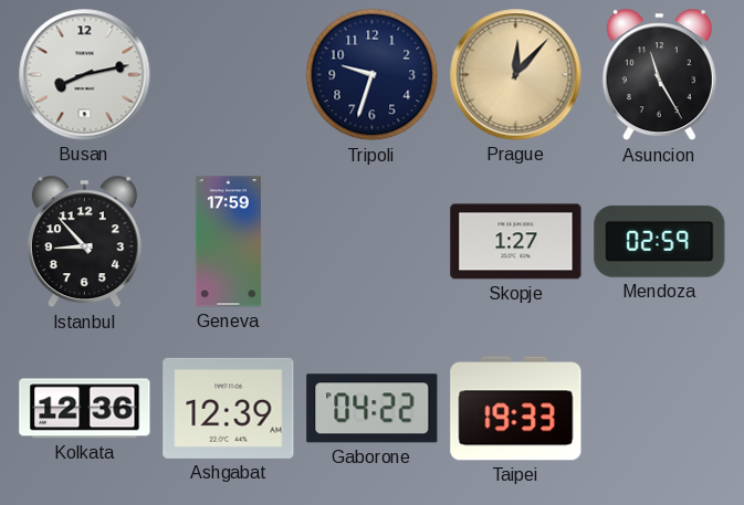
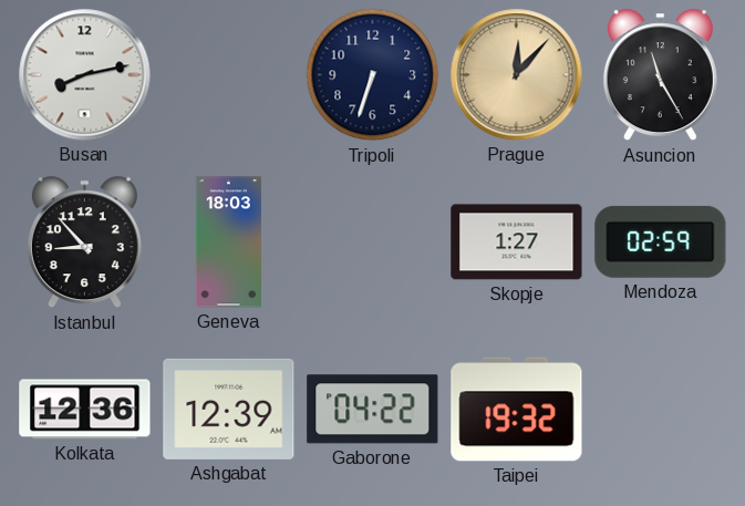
Tripoli: 9:33 -> 6:33 (373, 75)
Geneva: 17:59 -> 18:03 (228, 242)
Taipei: 19:33 -> 19:32 (517, 410)
